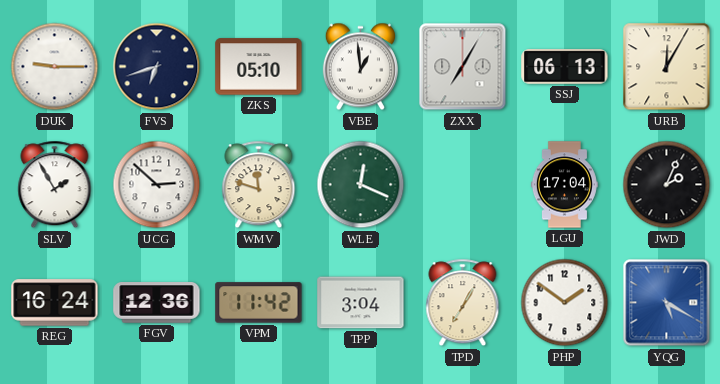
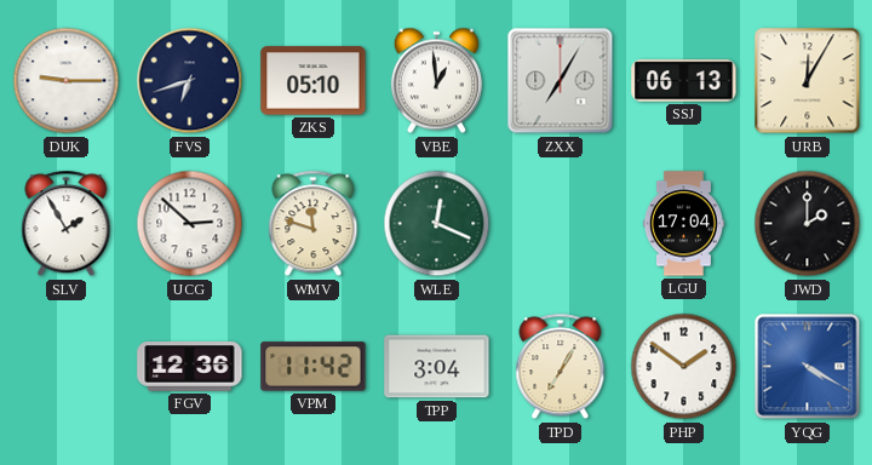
JWD: 2:04 -> 2:00 (808, 224)
REG: 16:24 -> none (55, 303)
YQG: 5:20 -> 4:20 (808, 367)
